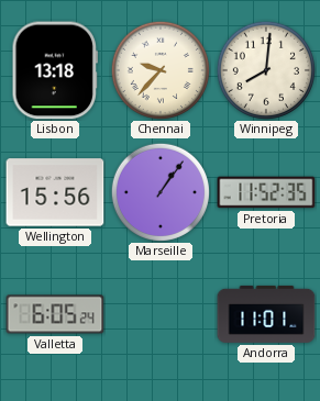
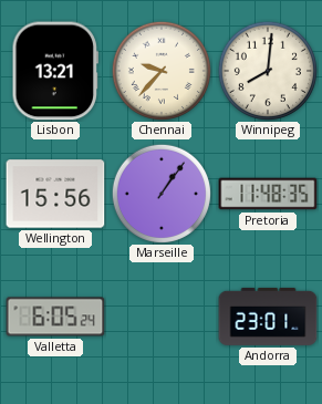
Lisbon: 13:18 -> 13:21 (54, 71)
Pretoria: 11:52 -> 11:48 (268, 194)
Andorra: 11:01 -> 23:01 (268, 317)
